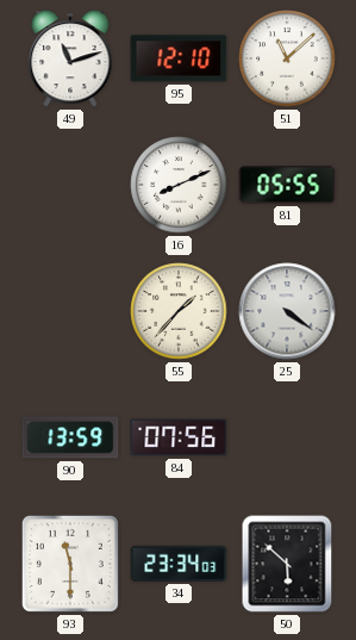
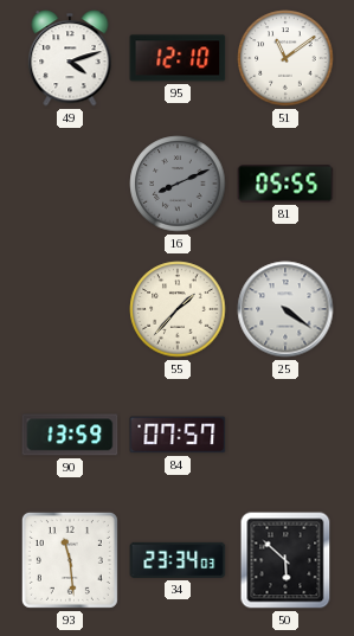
49: 11:12 -> 4:12 (70, 58)
51: 11:08 -> 11:09 (285, 58)
16 dial: white -> grey (178, 184)
84: 07:56 -> 07:57 (178, 435)
93: 11:30 -> 11:29 (70, 560)
